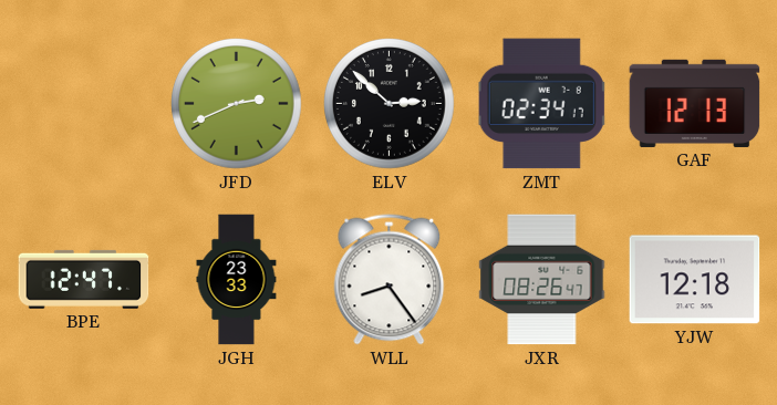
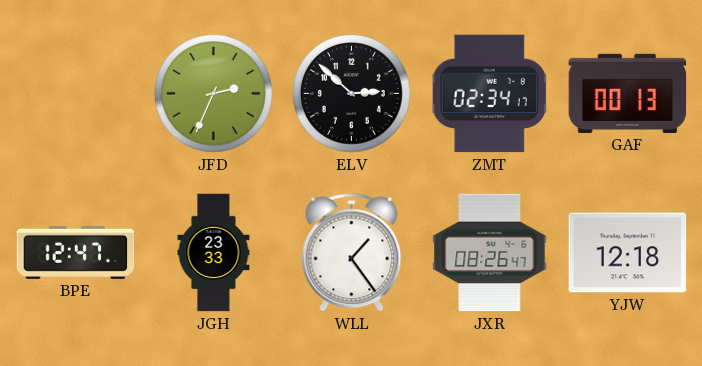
JFD: 2:41 -> 2:34 (214, 94)
GAF: 12:13 -> 00:13 (628, 93)
WLL: 8:24 -> 1:24 (352, 253)
